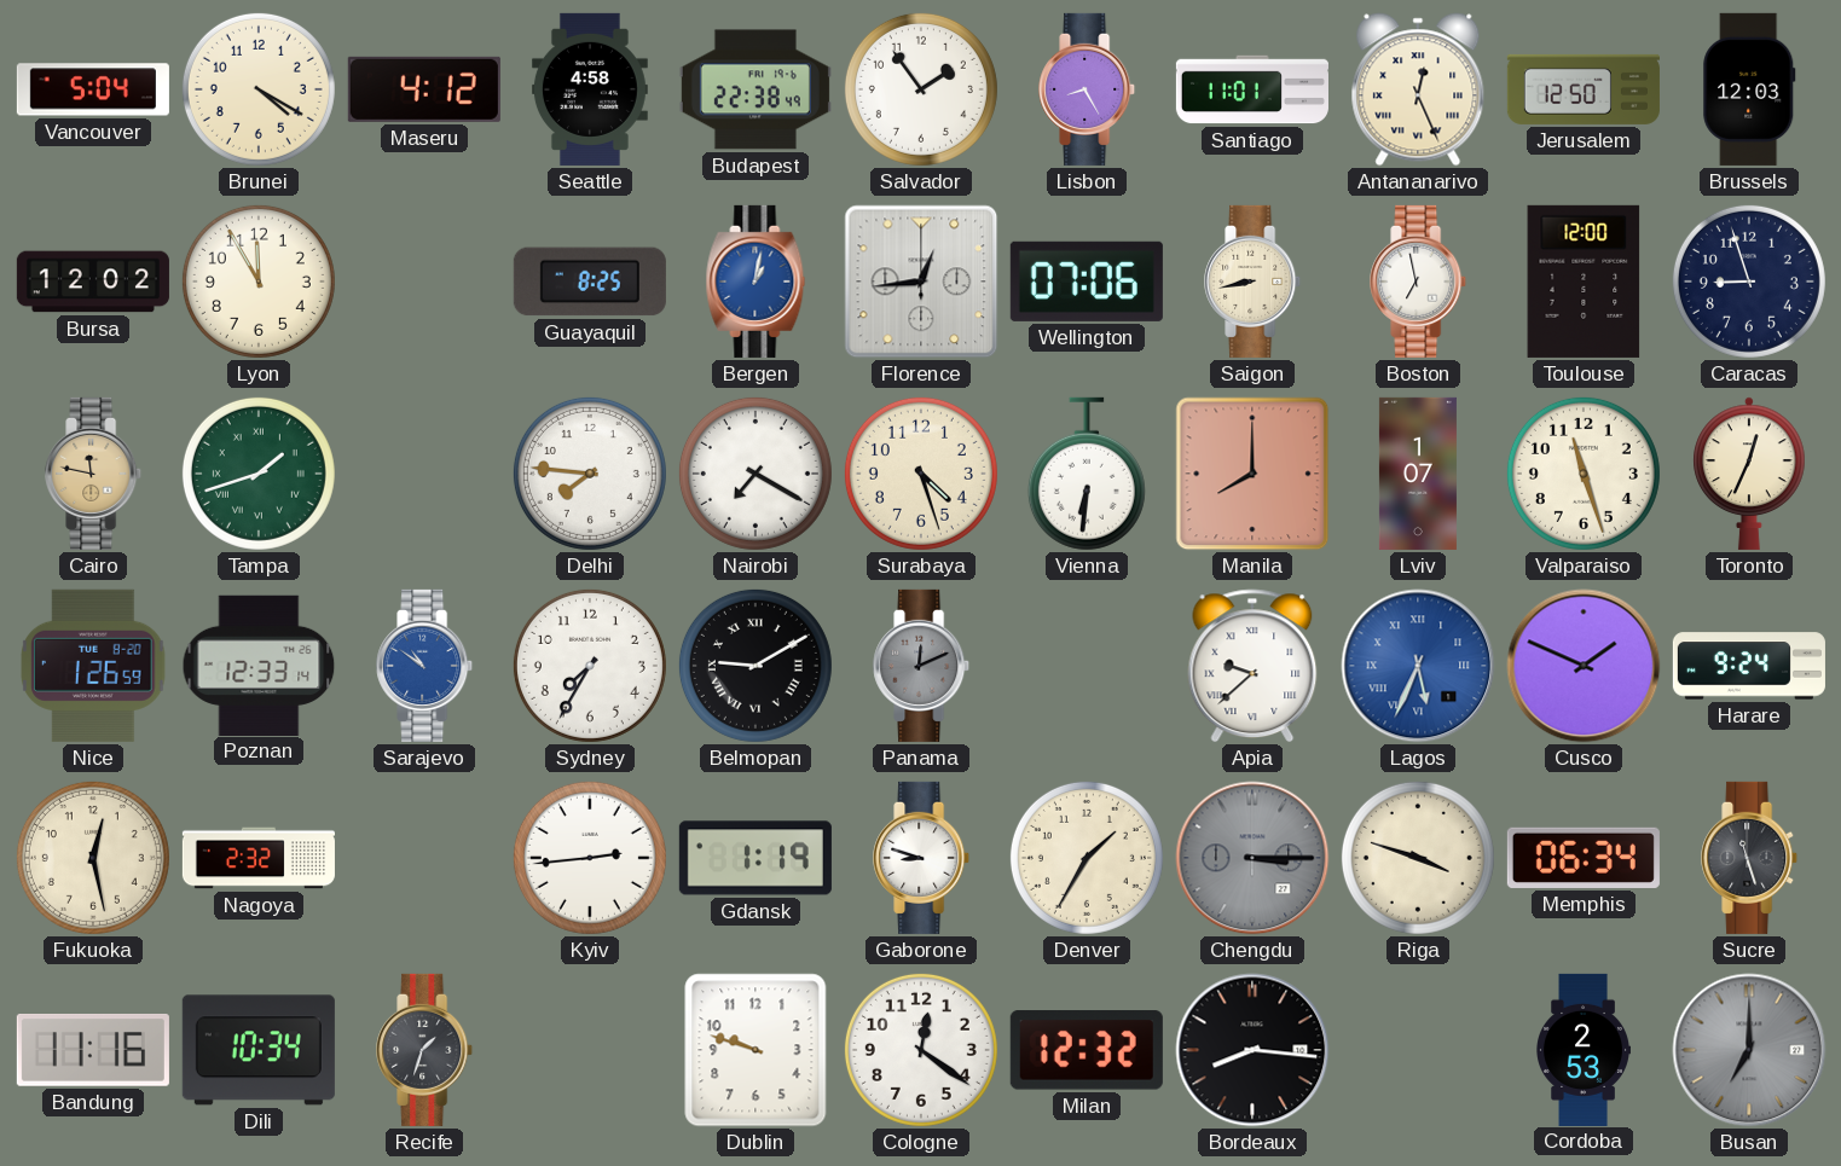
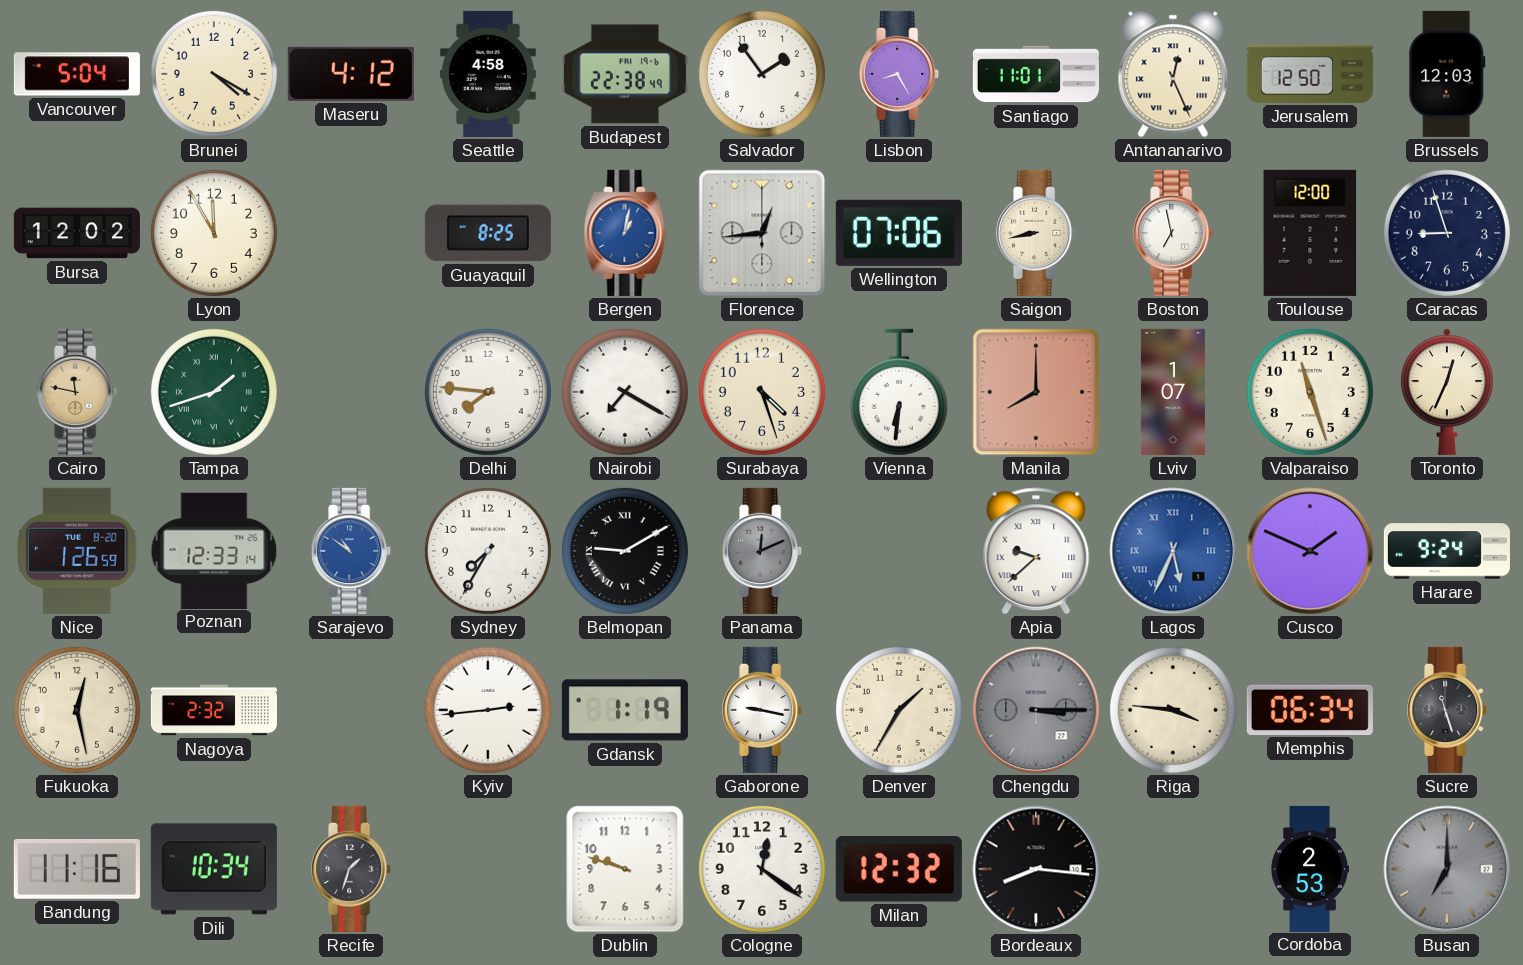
Gaborone: 8:48 -> 9:17 (763, 710)
Riga: 3:48 -> 3:46 (1173, 710)
